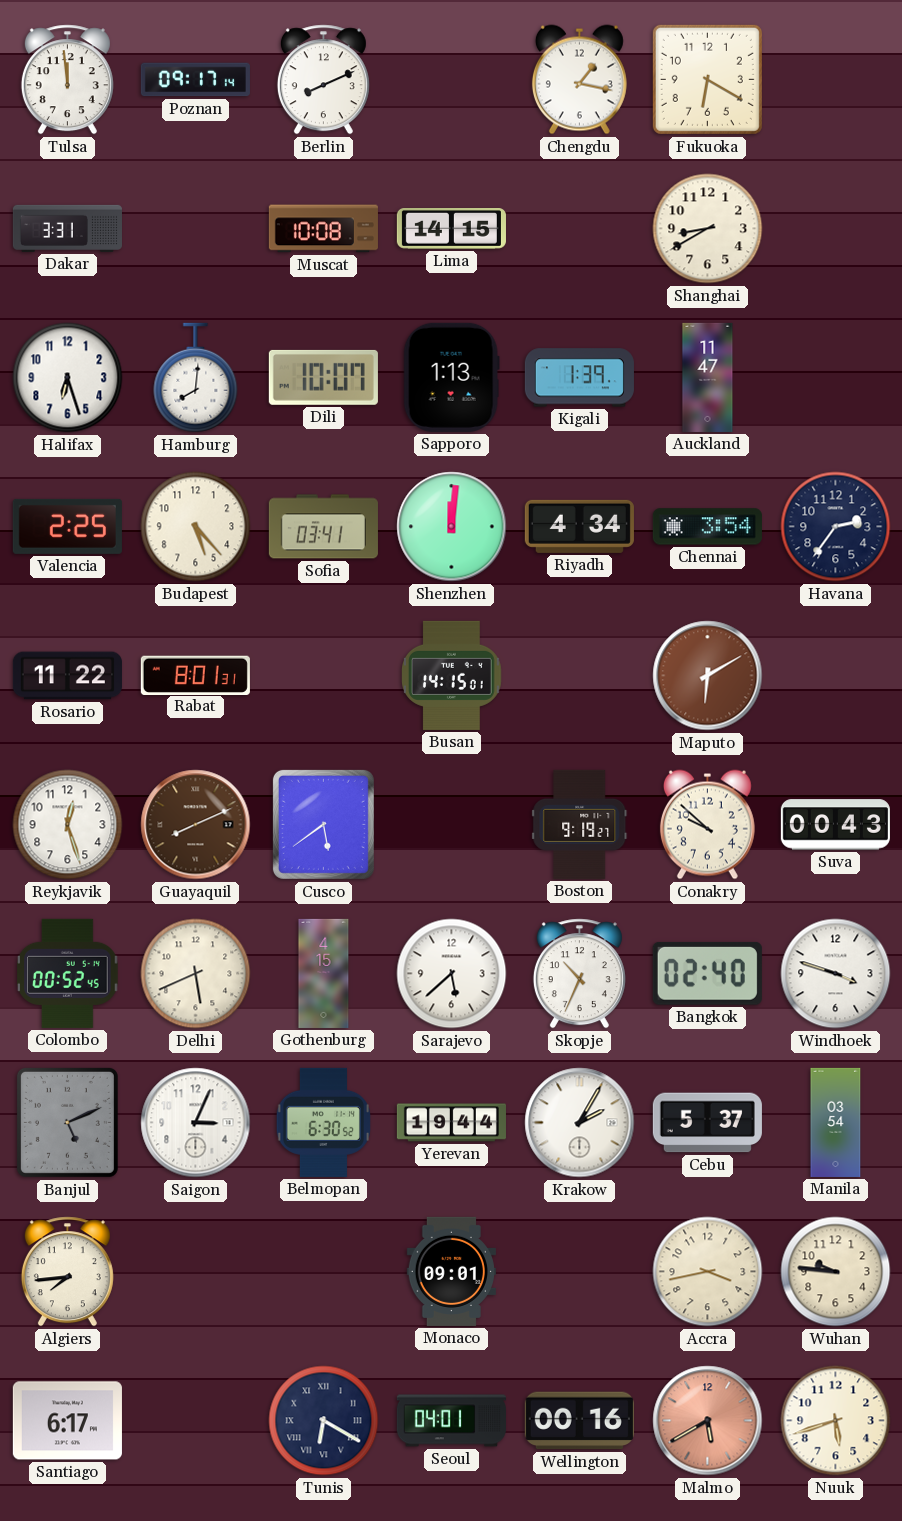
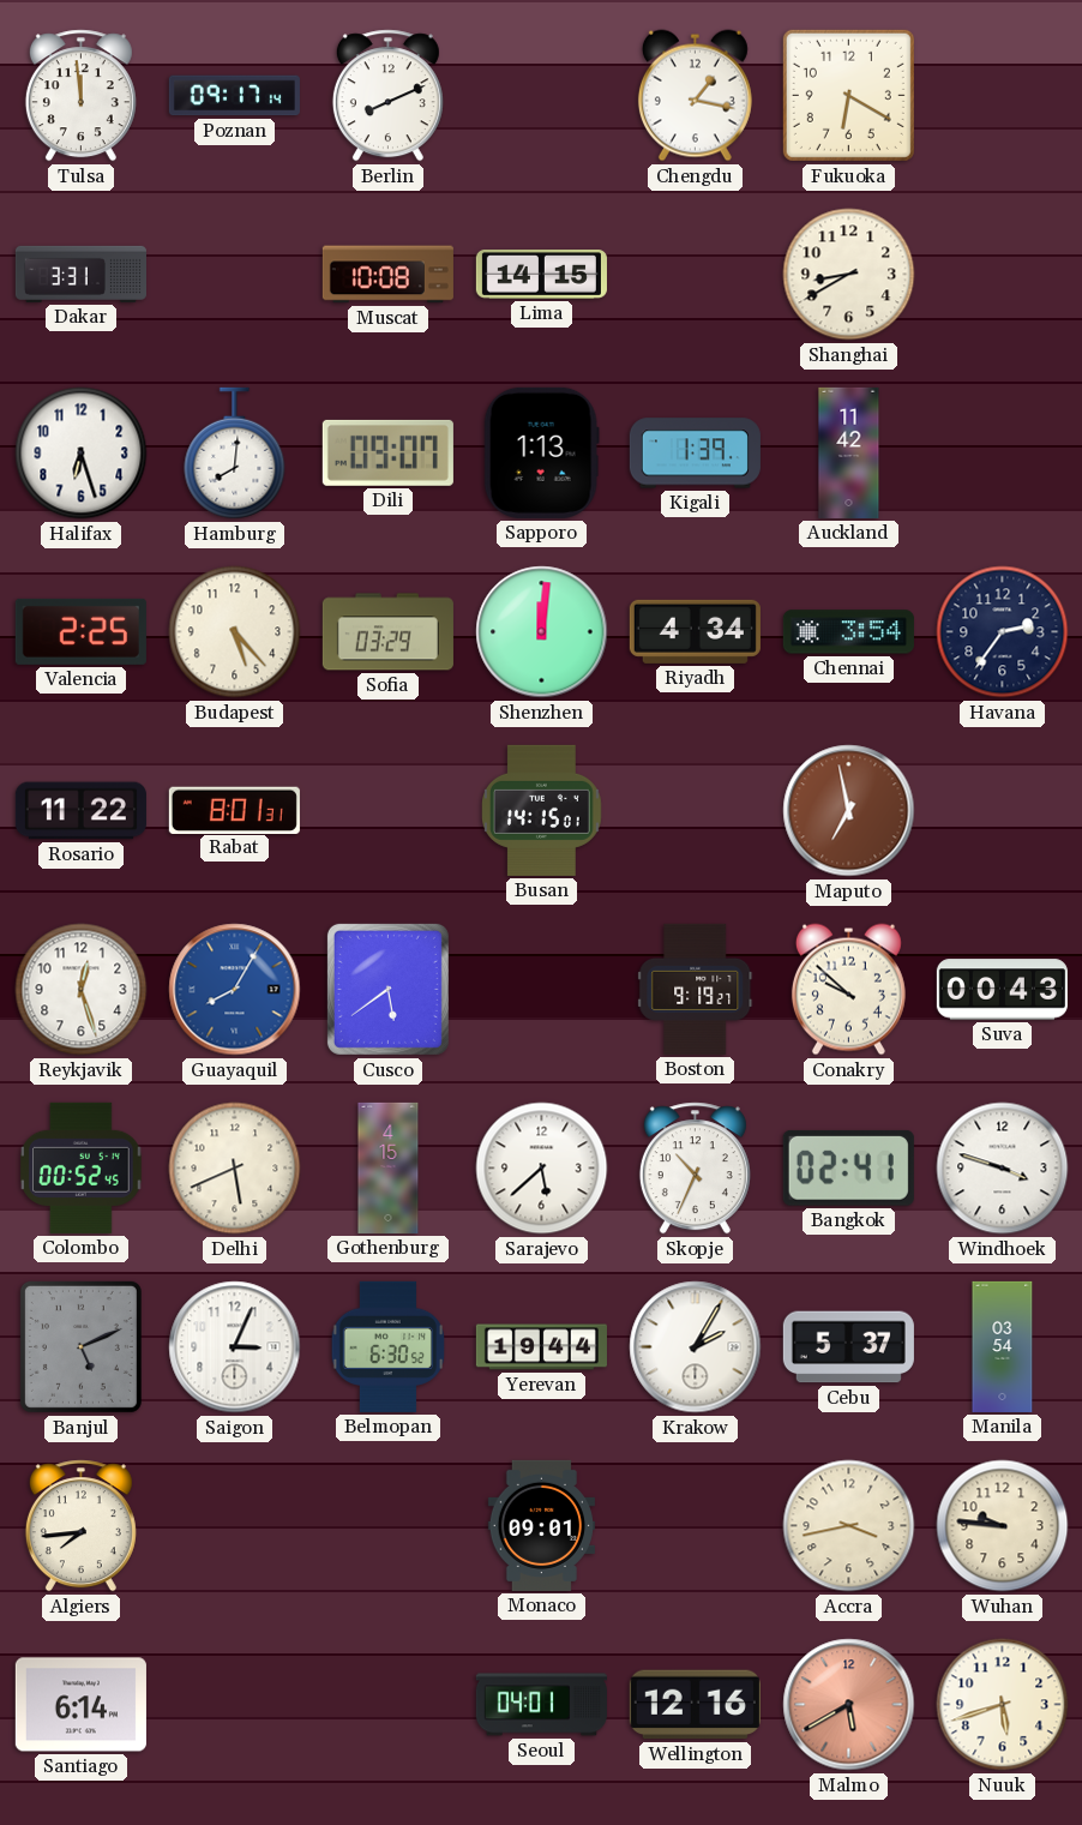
Dili: 10:07 -> 09:07 (387, 452)
Auckland: 11:47 -> 11:42 (849, 452)
Sofia: 03:41 -> 03:29 (387, 632)
Maputo: 6:10 -> 6:58 (849, 811)
Guayaquil: 8:11 -> 8:05 (235, 990)
Guayaquil dial: brown -> blue (235, 990)
Bangkok: 02:40 -> 02:41 (848, 1167)
Santiago: 6:17 -> 6:14 (80, 1705)
Tunis: 6:20 -> none (324, 1421)
Wellington: 00:16 -> 12:16 (695, 1705)
